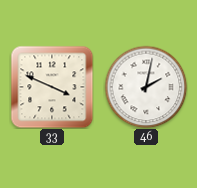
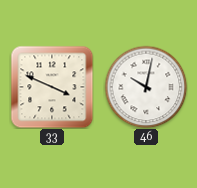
46: 2:02 -> 10:02 (146, 87)
